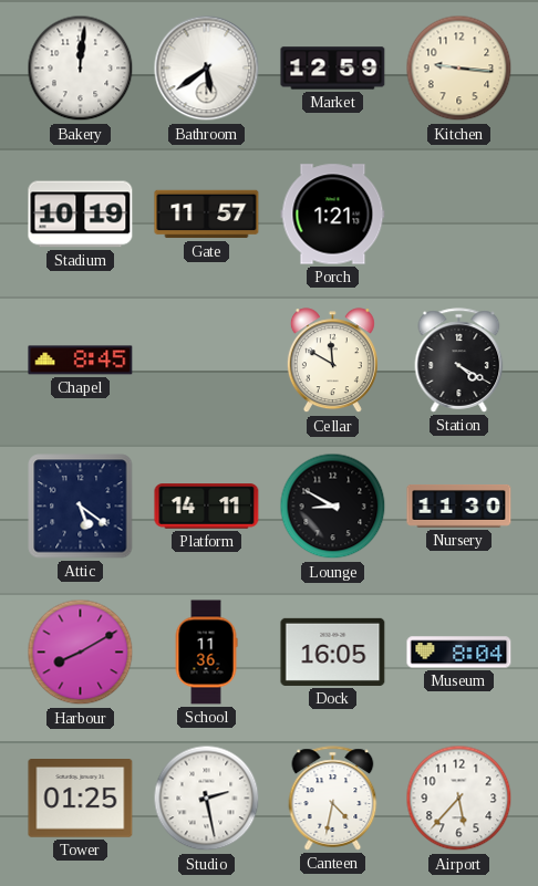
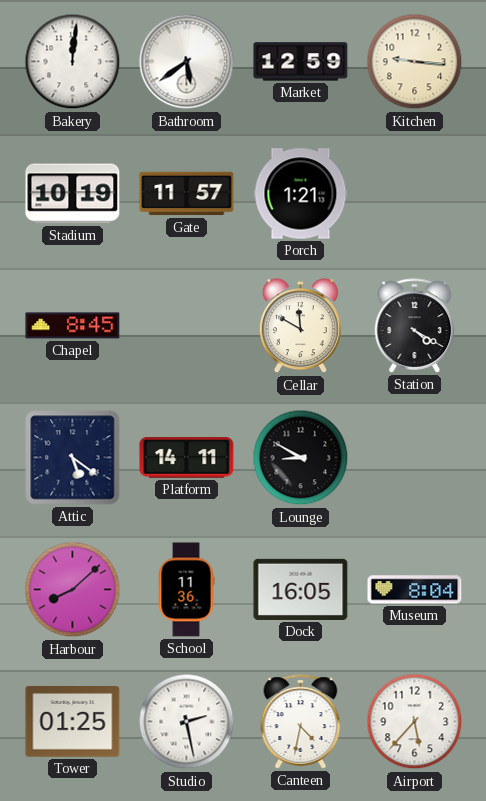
Nursery: 11:30 -> none (459, 505)
Harbour: 8:10 -> 8:08 (73, 590)
